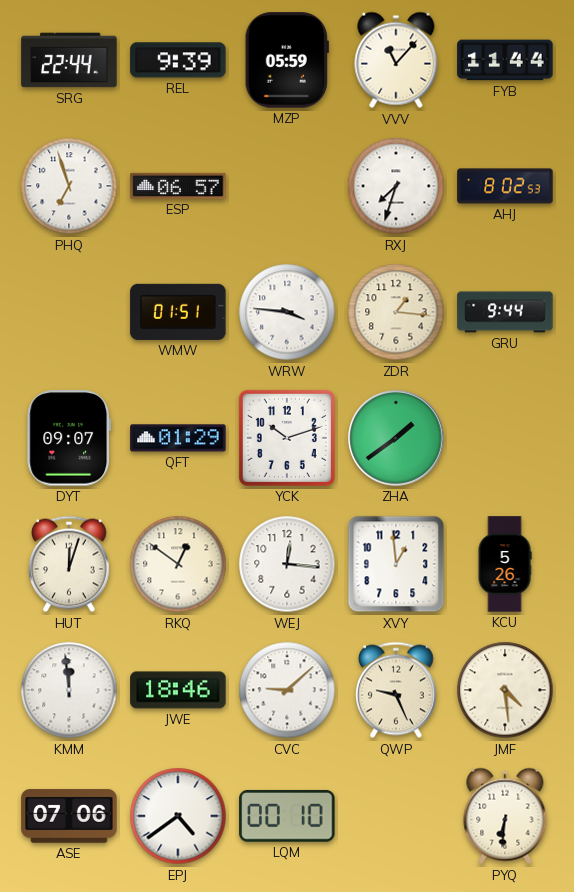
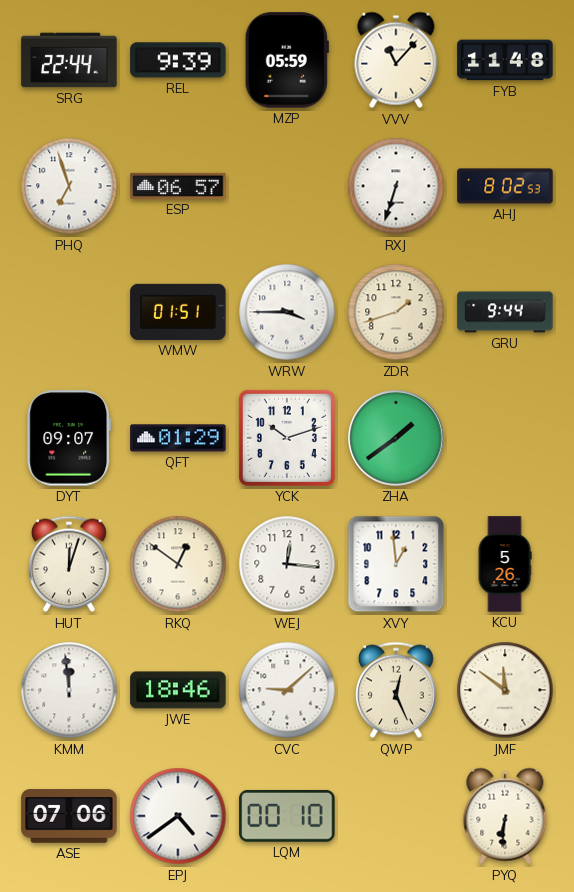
FYB: 11:44 -> 11:48 (505, 60)
RXJ: 7:33 -> 6:33 (396, 186)
WRW: 3:46 -> 3:45 (287, 312)
ZDR: 1:16 -> 1:42 (396, 312)
QWP: 9:26 -> 12:26 (397, 690)
JMF: 4:29 -> 11:51 (505, 690)
